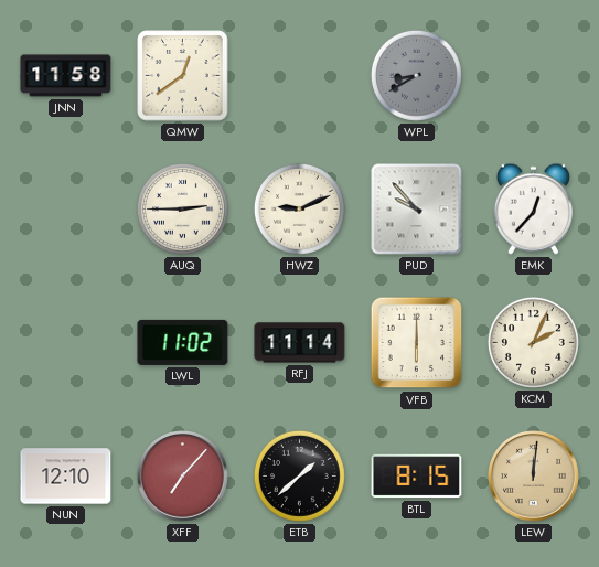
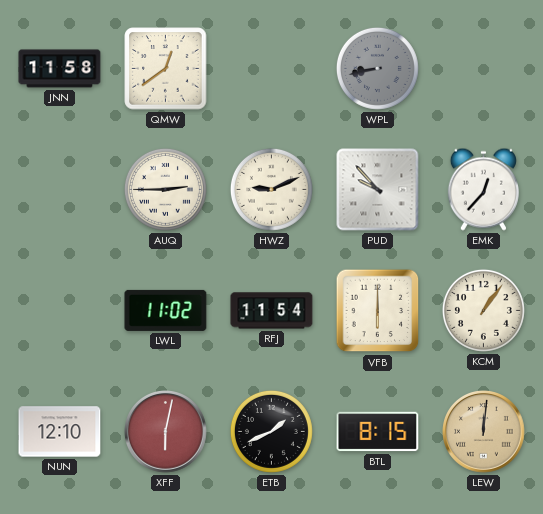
WPL: 8:40 -> 8:43 (377, 68)
RFJ: 11:14 -> 11:54 (272, 311)
KCM: 2:04 -> 1:06 (483, 310)
XFF: 7:07 -> 6:02 (166, 432)
ETB: 1:38 -> 1:41 (271, 431)
